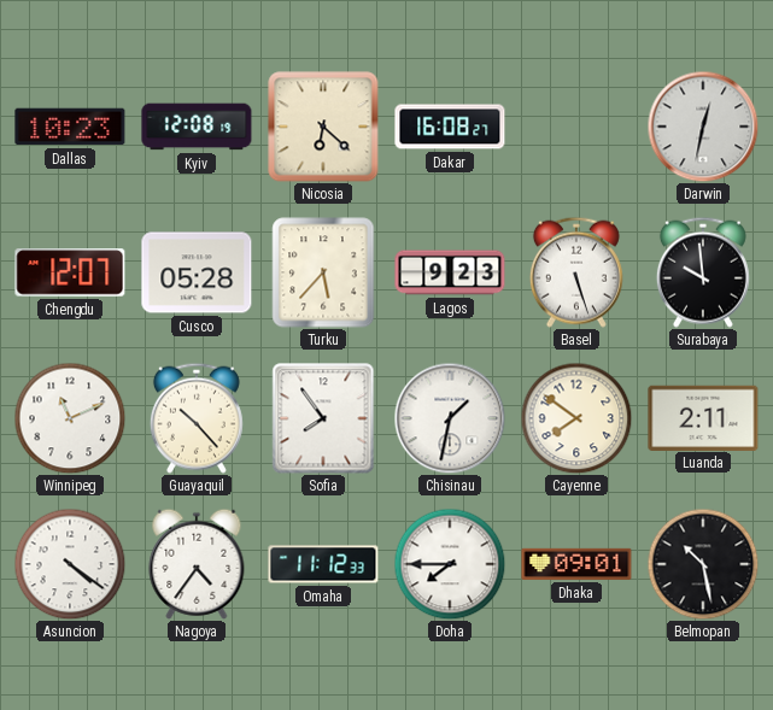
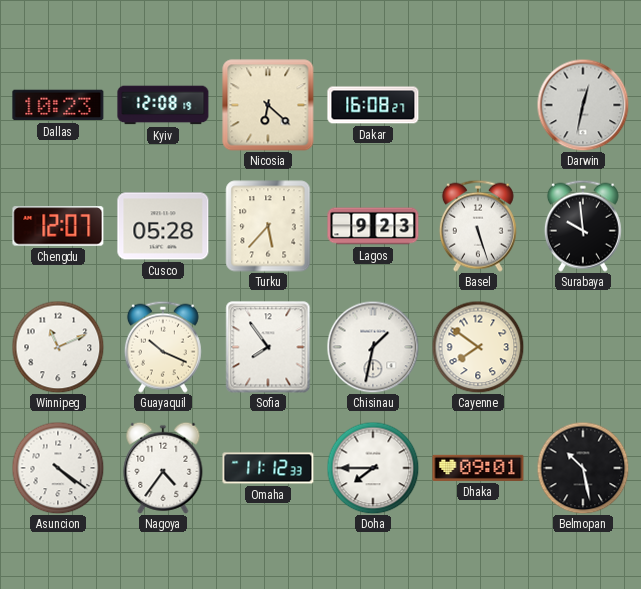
Guayaquil: 10:23 -> 10:19 (163, 347)
Luanda: 2:11 -> none (703, 417)
